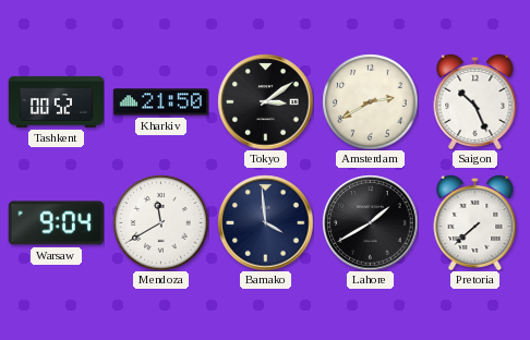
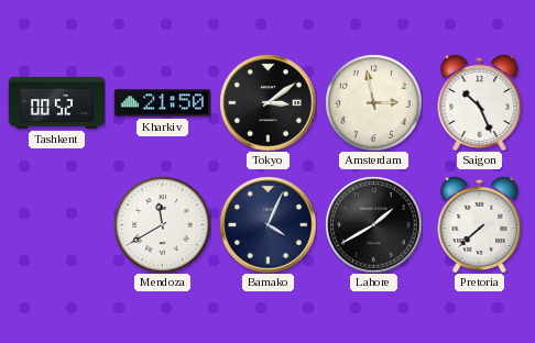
Amsterdam: 2:40 -> 2:58 (373, 102)
Warsaw: 9:04 -> none (56, 223)
Bamako: 3:59 -> 4:04 (267, 224)
